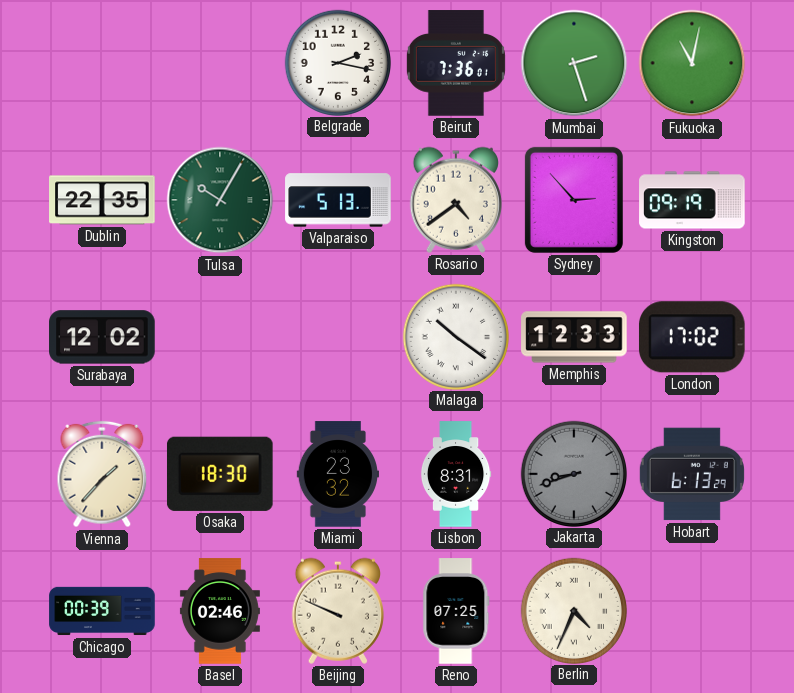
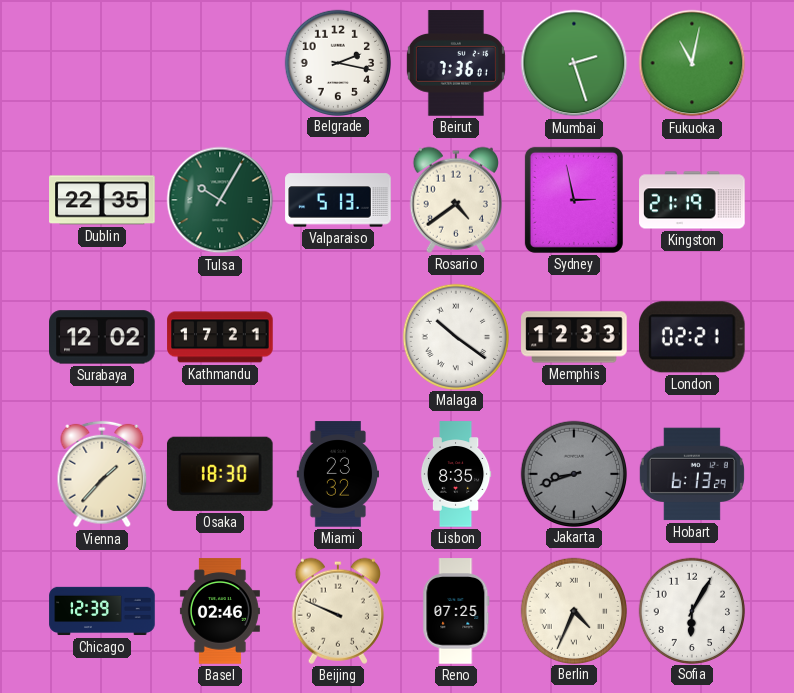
Sydney: 2:53 -> 2:58 (574, 200)
Kingston: 09:19 -> 21:19 (692, 200)
Kathmandu: none -> 17:21 (220, 337)
London: 17:02 -> 02:21 (692, 337)
Lisbon: 8:31 -> 8:35 (456, 474)
Chicago: 00:39 -> 12:39 (102, 611)
Sofia: none -> 6:05 (691, 610)
